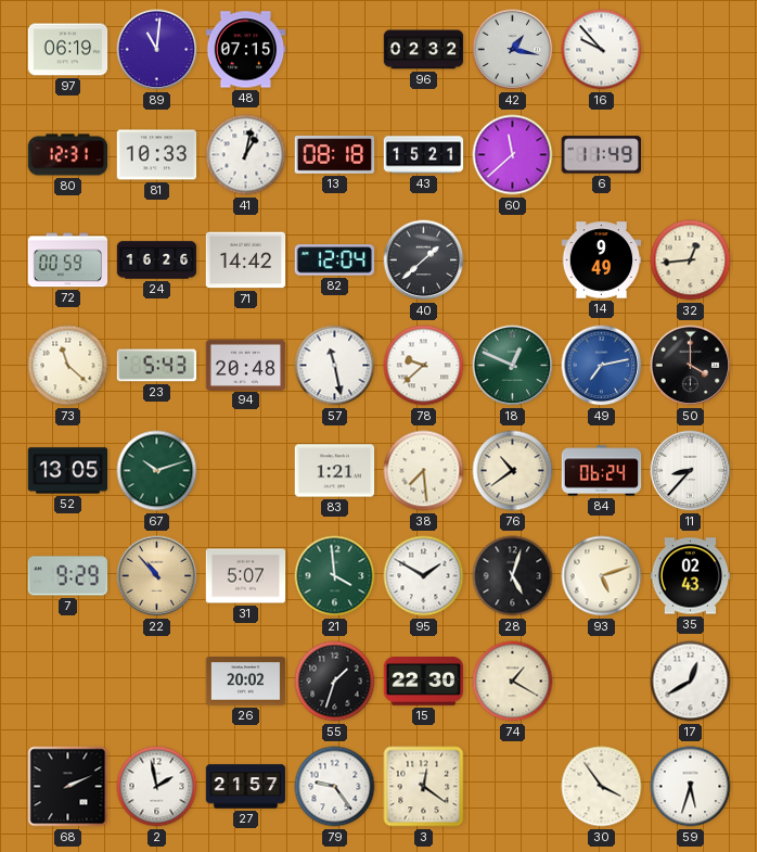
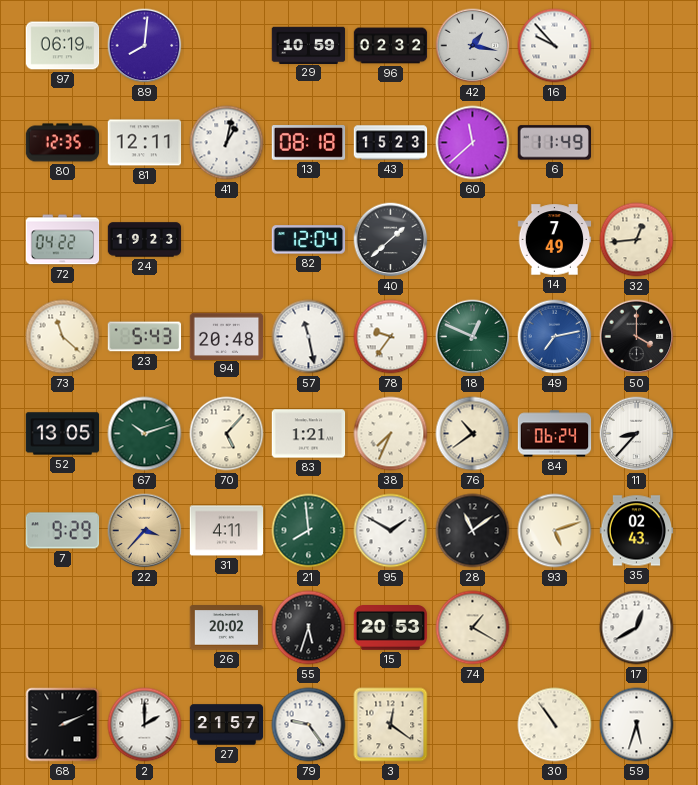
89: 11:01 -> 8:01 (145, 46)
48: 07:15 -> none (246, 50)
29: none -> 10:59 (309, 45)
80: 12:31 -> 12:35 (63, 143)
81: 10:33 -> 12:11 (145, 143)
43: 15:21 -> 15:23 (391, 143)
72: 00:59 -> 04:22 (63, 240)
24: 16:26 -> 19:23 (145, 240)
71: 14:42 -> none (246, 260)
14: 9:49 -> 7:49 (555, 240)
78: 9:38 -> 9:36 (391, 337)
70: none -> 5:07 (227, 434)
38: 7:29 -> 7:34 (391, 434)
22: 10:53 -> 3:37 (145, 531)
31: 5:07 -> 4:11 (227, 531)
21: 3:59 -> 7:59 (309, 531)
28: 5:03 -> 11:09 (473, 531)
55: 1:33 -> 5:33 (309, 628)
15: 22:30 -> 20:53 (391, 628)
2: 1:58 -> 2:00 (145, 725)
30: 3:54 -> 10:54 (555, 725)
